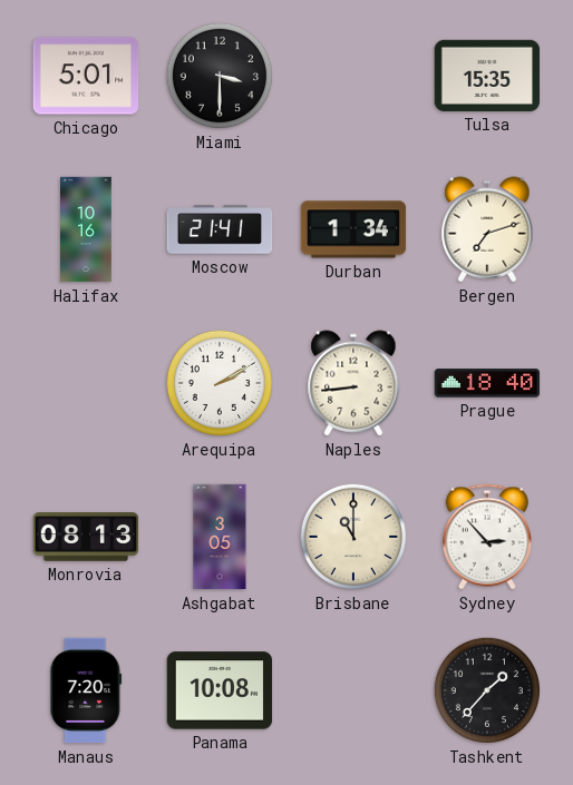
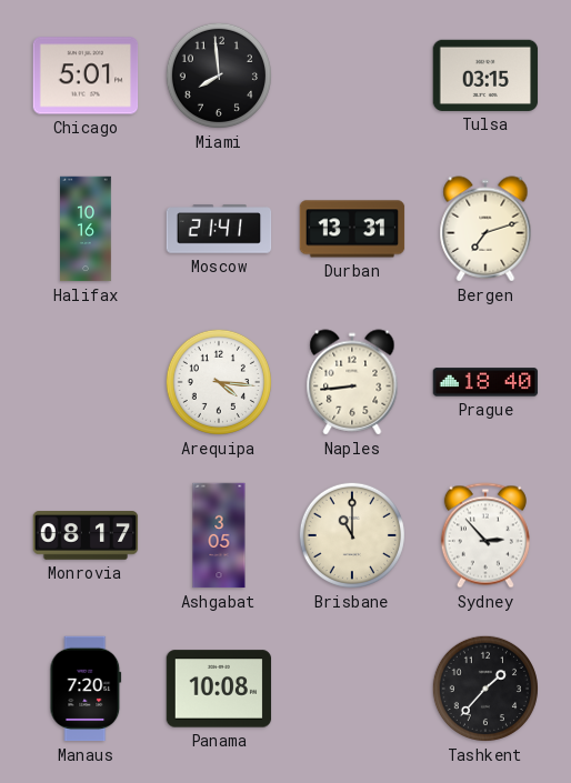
Miami: 3:30 -> 7:59 (219, 76)
Tulsa: 15:35 -> 03:15 (485, 76)
Durban: 1:34 -> 13:31 (352, 229)
Arequipa: 2:10 -> 4:16 (219, 382)
Monrovia: 08:13 -> 08:17 (86, 535)
